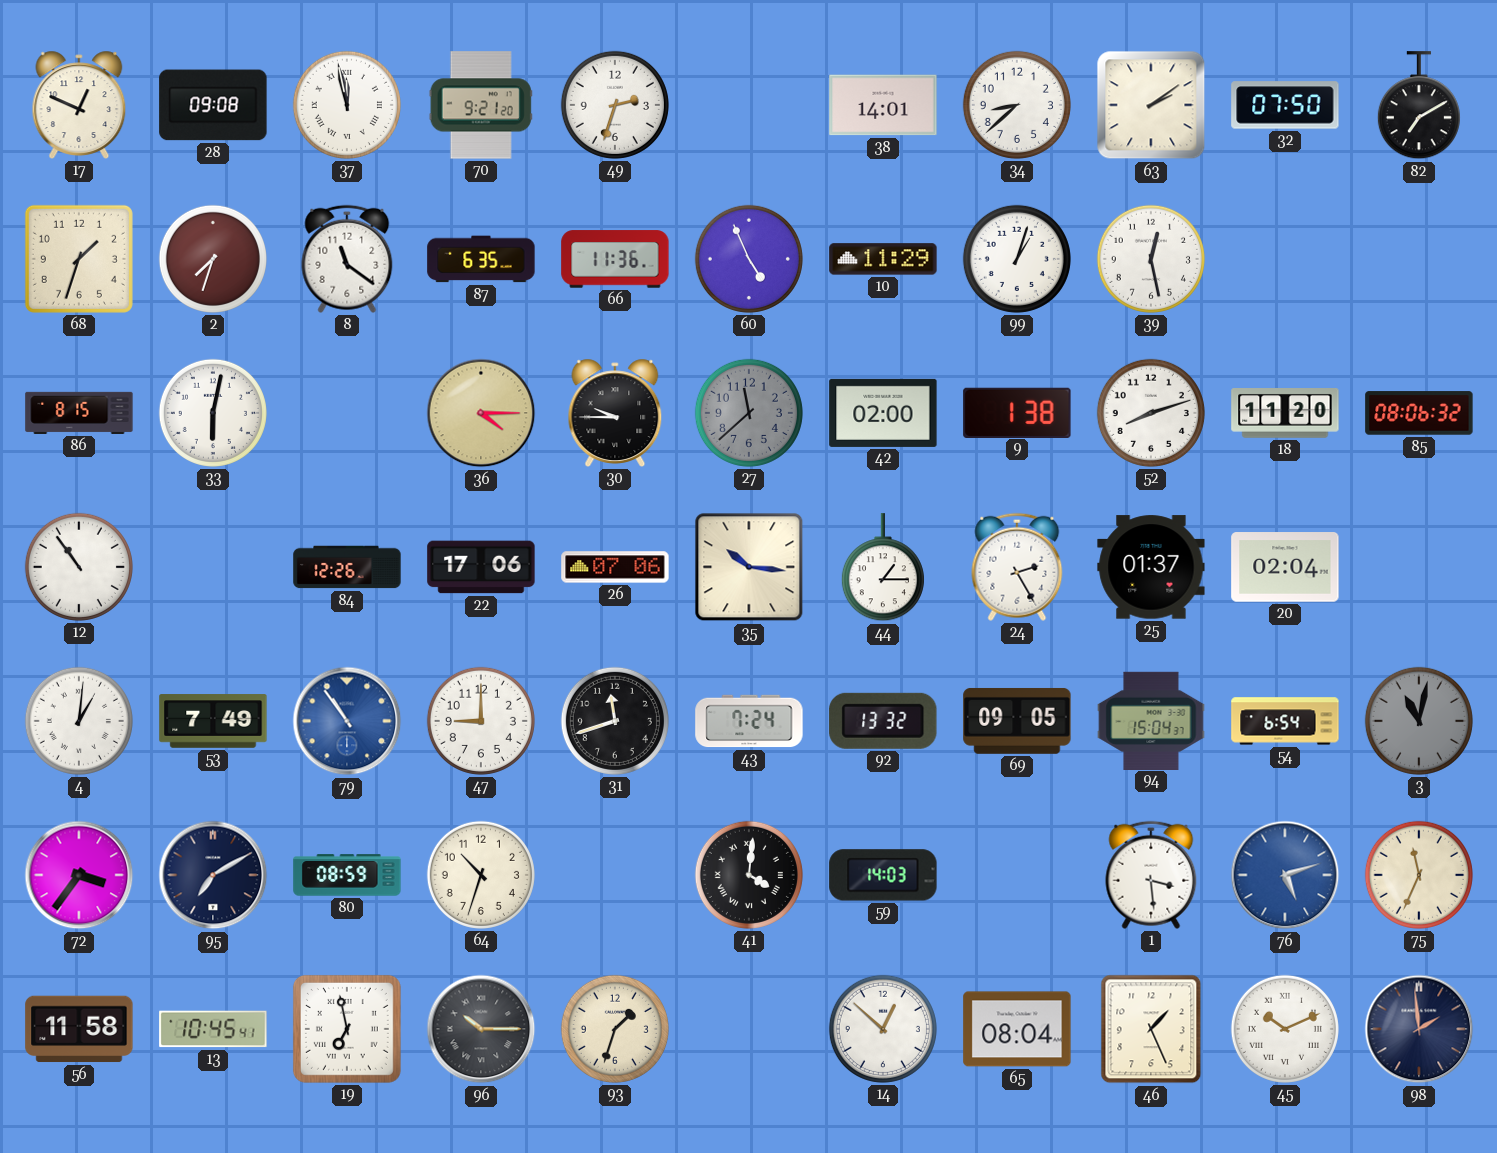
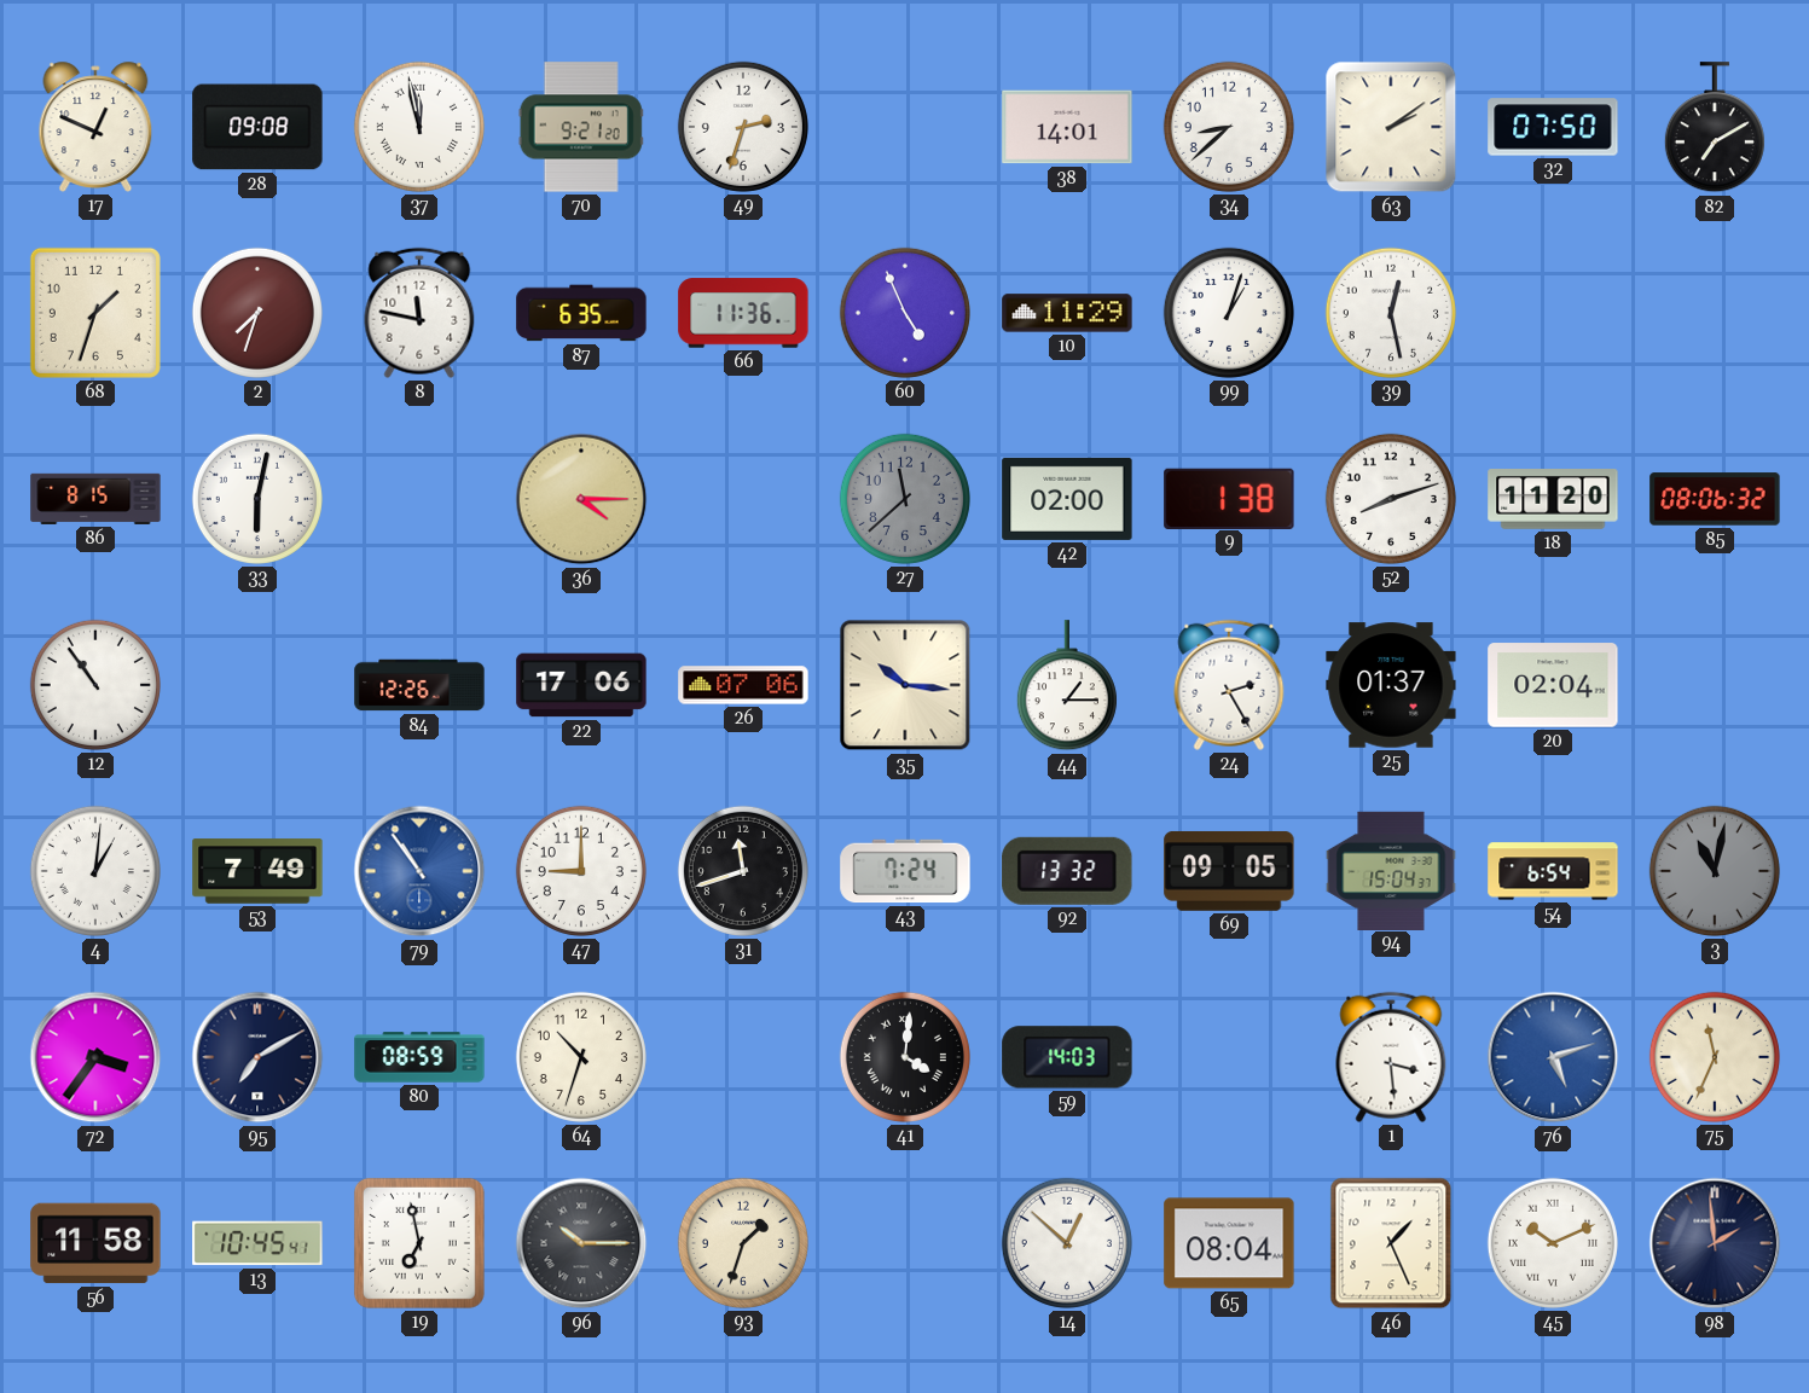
8: 11:21 -> 11:47 (419, 313)
30: 9:45 -> none (615, 413)
